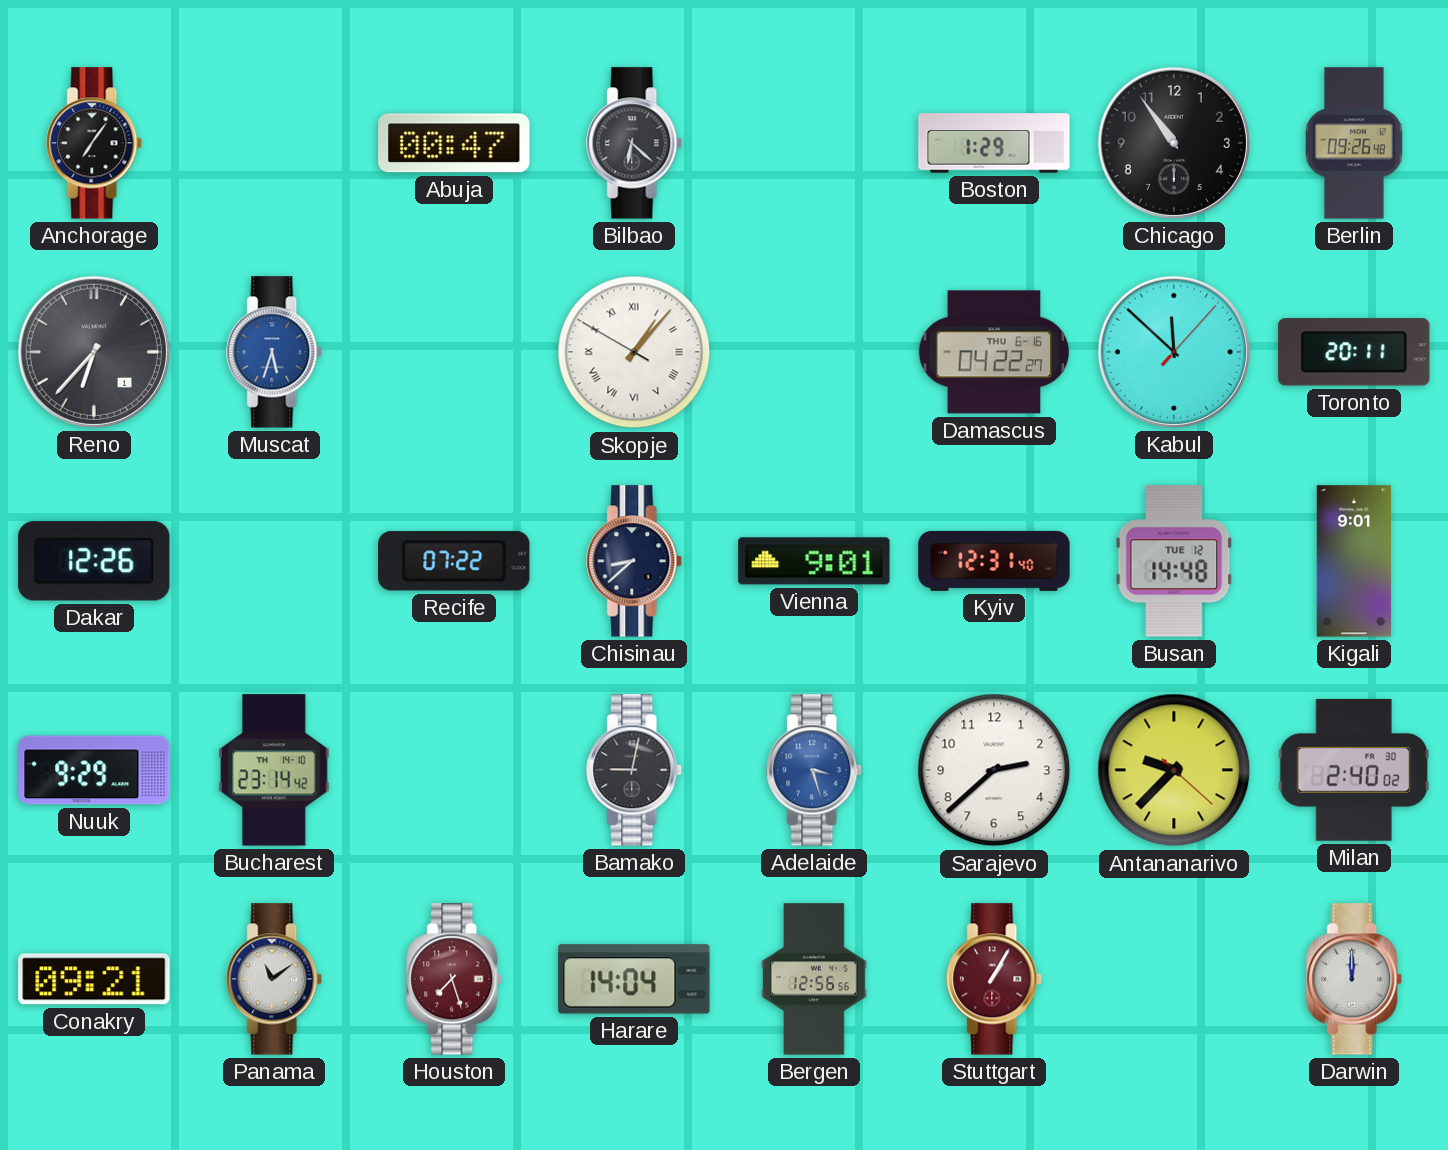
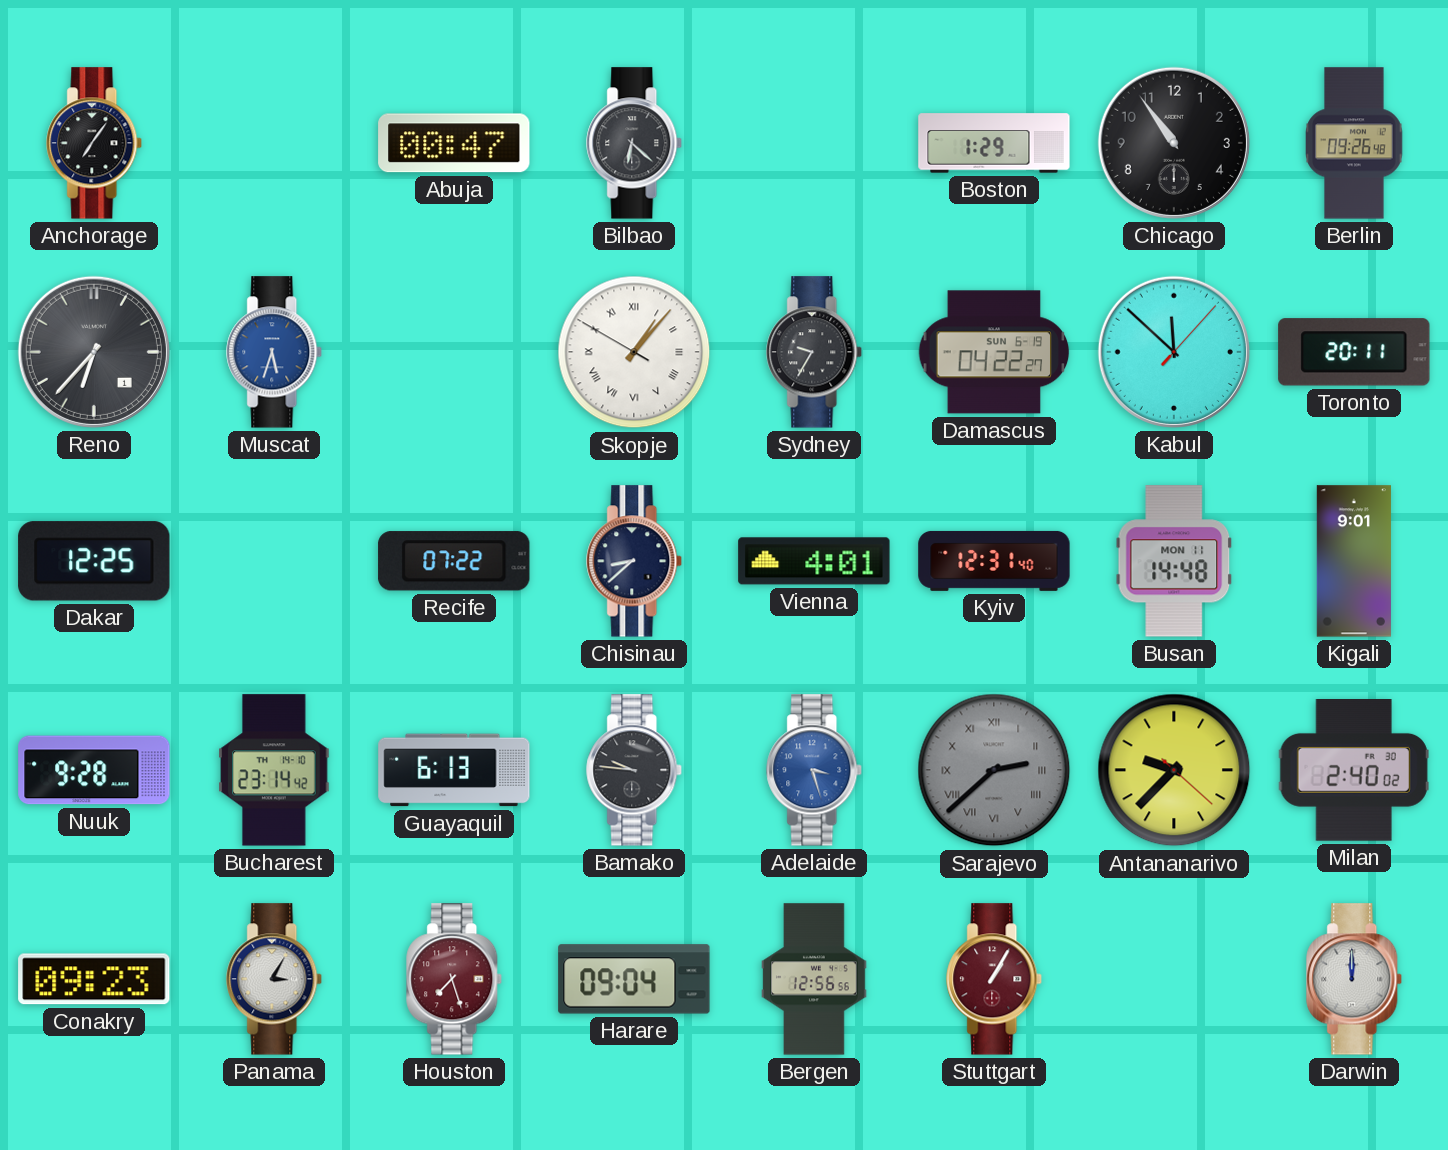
Sydney: none -> 9:35 (815, 352)
Damascus date: THU 6-16 -> SUN 6-19 (994, 352)
Dakar: 12:26 -> 12:25 (94, 561)
Vienna: 9:01 -> 4:01 (814, 561)
Busan date: TUE 12 -> MON 11 (1174, 561)
Nuuk: 9:29 -> 9:28 (94, 770)
Guayaquil: none -> 6:13 (454, 770)
Bamako: 9:02 -> 9:46 (635, 770)
Sarajevo dial: white -> grey (994, 770)
Sarajevo numerals: Arabic -> Roman (994, 770)
Conakry: 09:21 -> 09:23 (94, 979)
Panama: 11:09 -> 3:05 (275, 979)
Harare: 14:04 -> 09:04 (634, 979)
